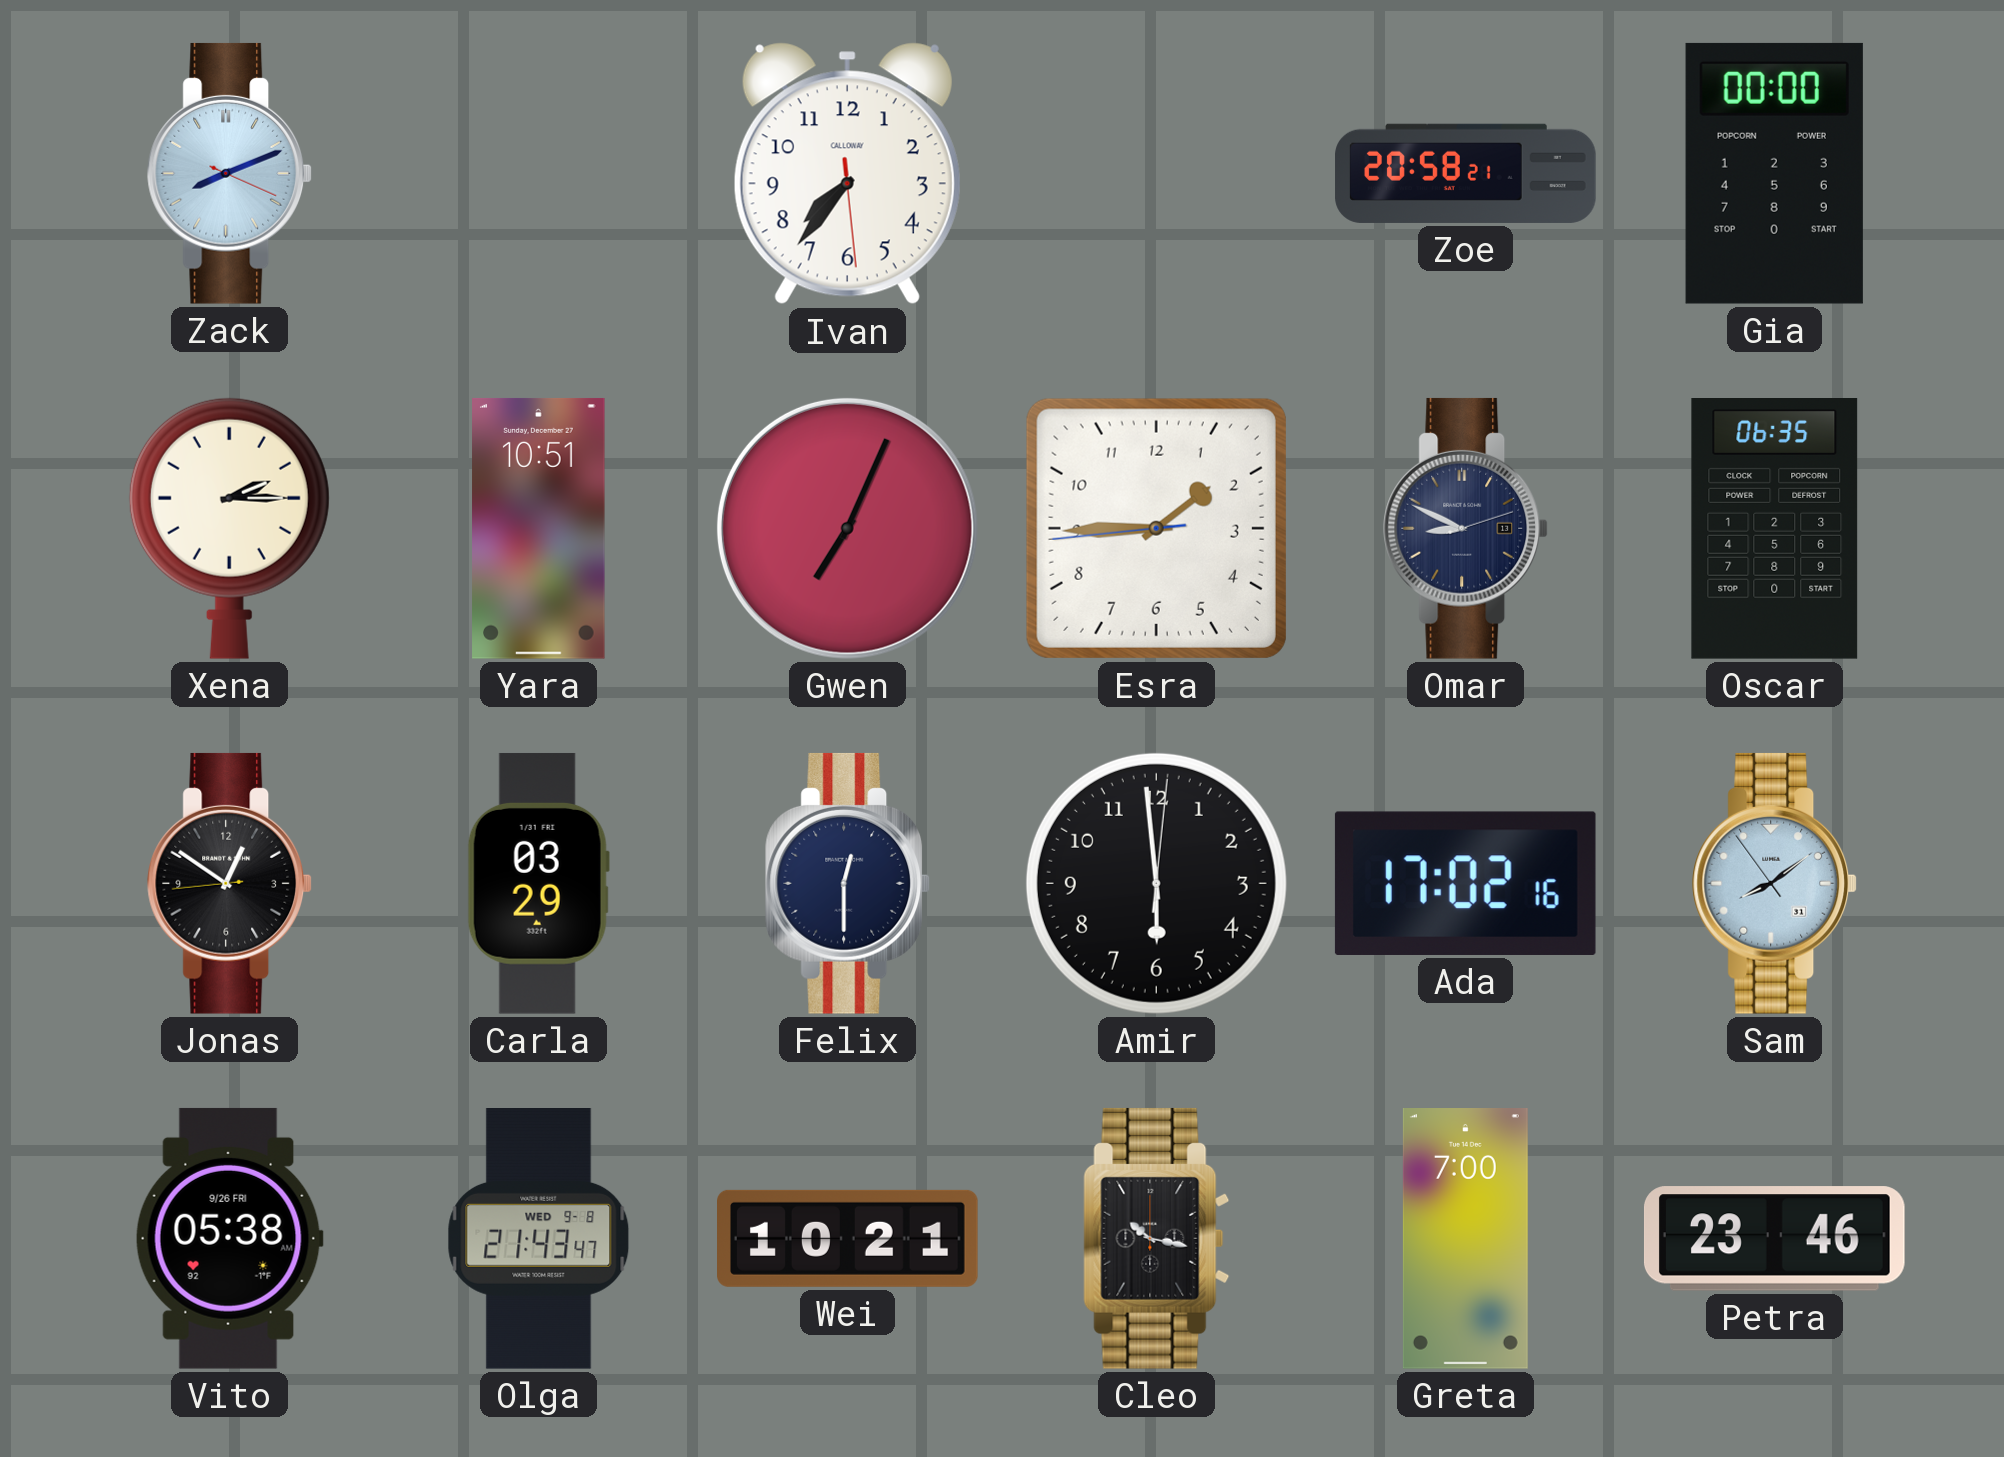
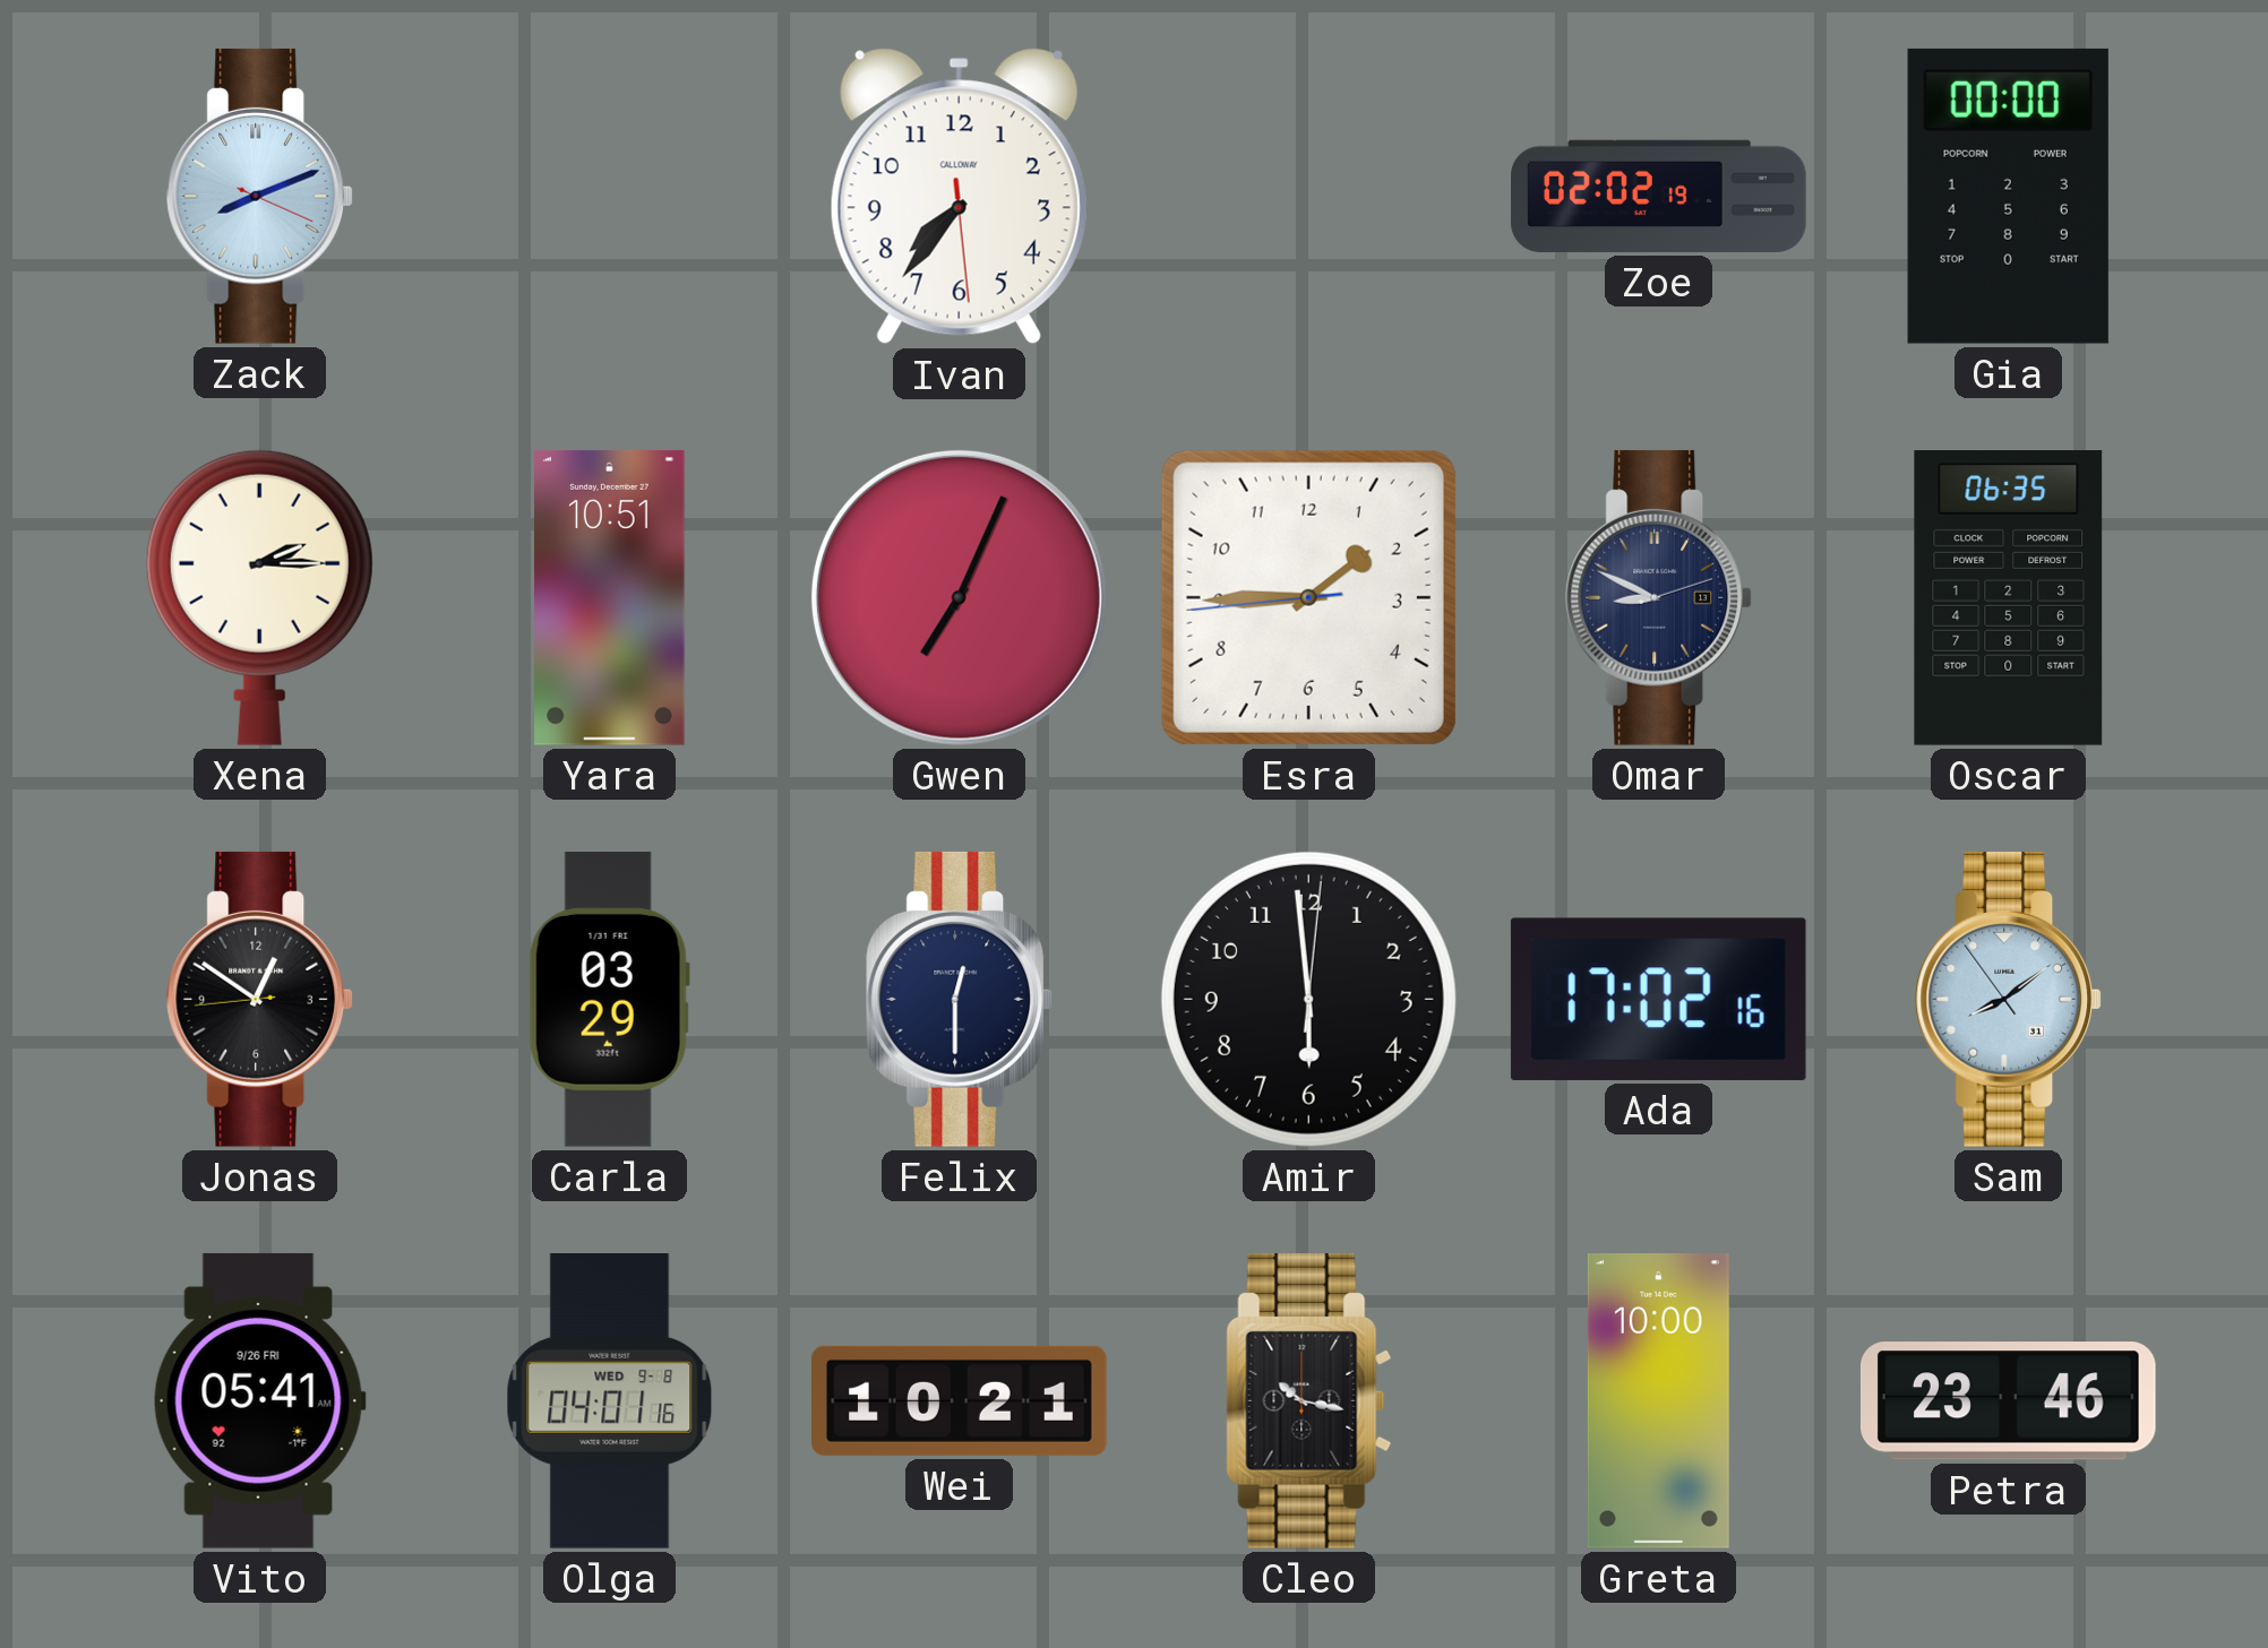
Zoe: 20:58 -> 02:02 (1659, 196)
Vito: 05:38 -> 05:41 (259, 1400)
Olga: 21:43 -> 04:01 (610, 1401)
Greta: 7:00 -> 10:00 (1658, 1401)
